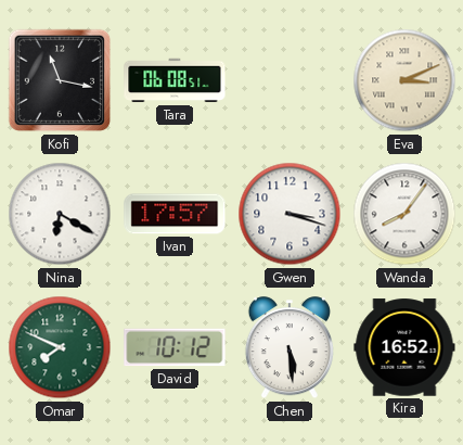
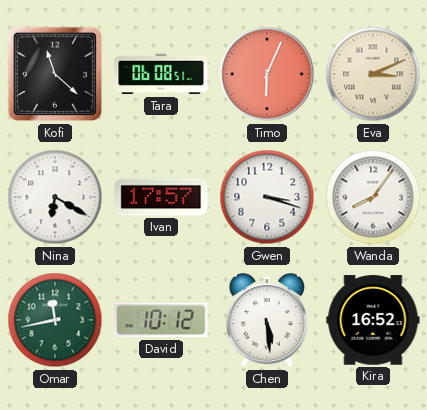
Kofi: 11:17 -> 11:22 (55, 74)
Timo: none -> 6:04 (267, 74)
Omar: 7:49 -> 11:43 (55, 320)
